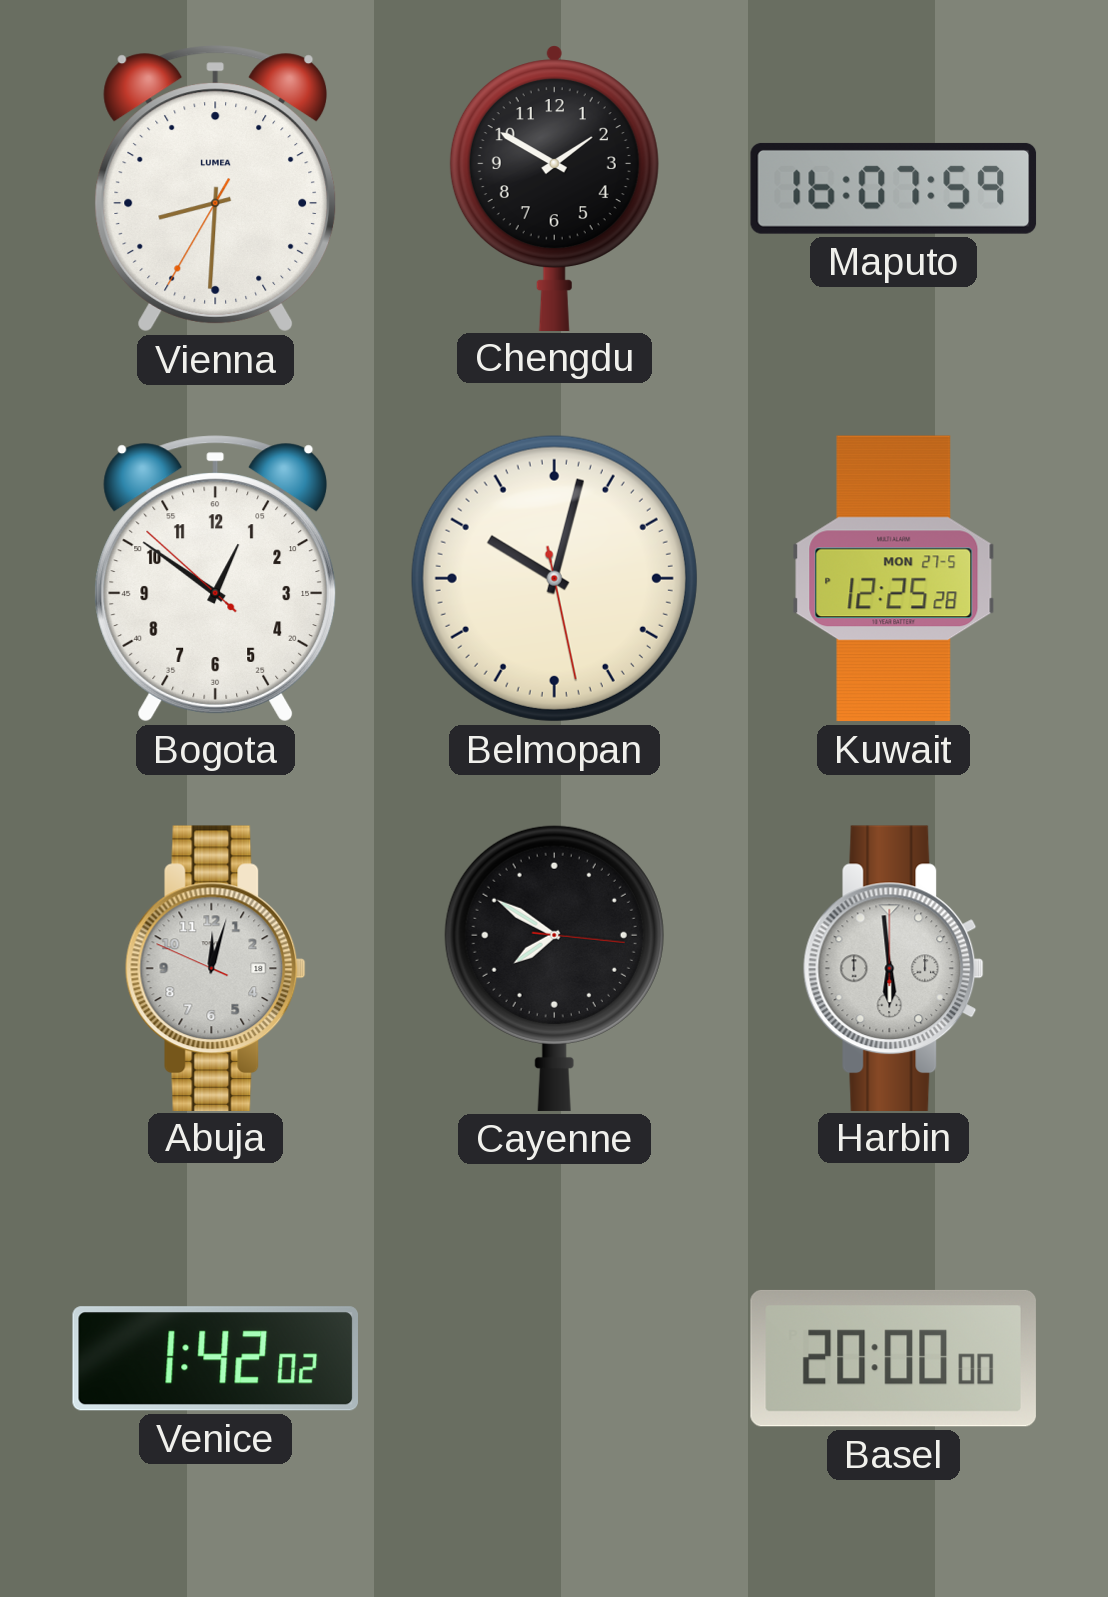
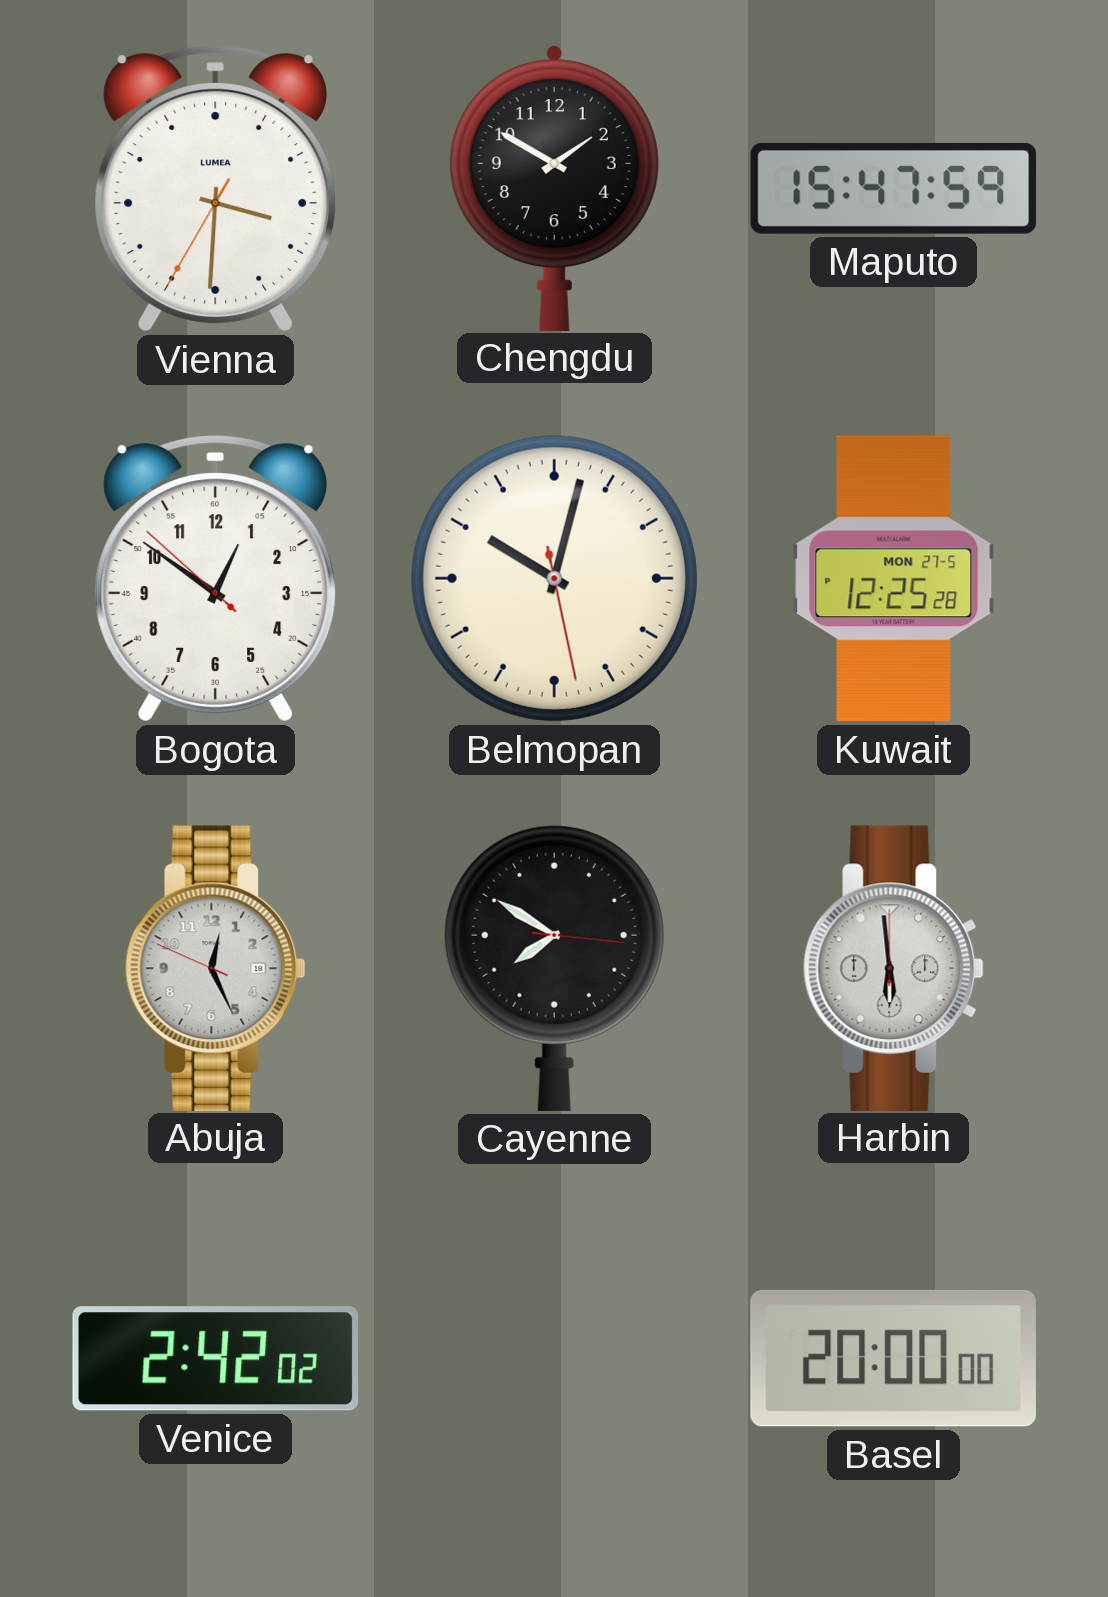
Vienna: 8:30 -> 3:30 (216, 189)
Maputo: 16:07 -> 15:47 (894, 188)
Abuja: 12:02 -> 12:25 (215, 968)
Venice: 1:42 -> 2:42 (215, 1359)
